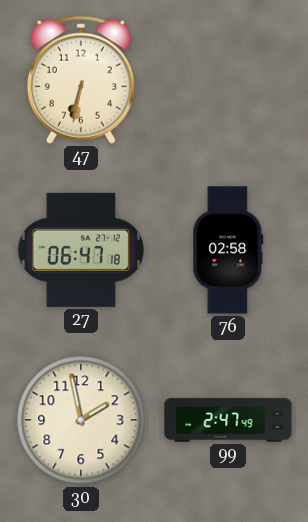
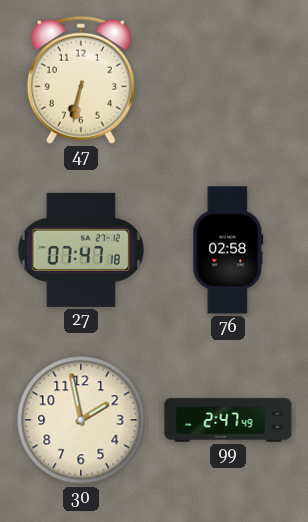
27: 06:47 -> 07:47 (81, 250)
